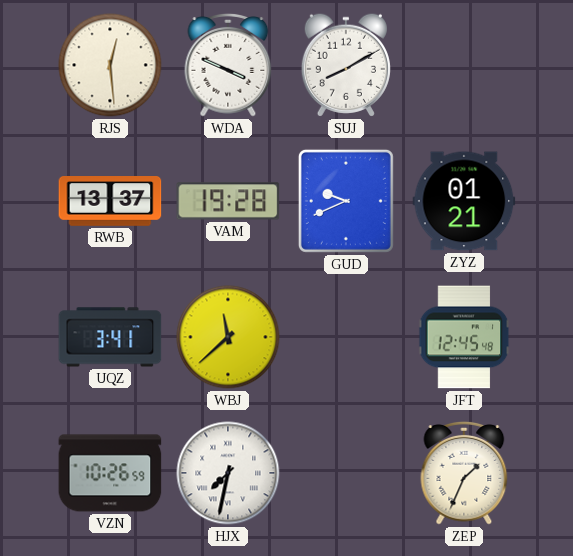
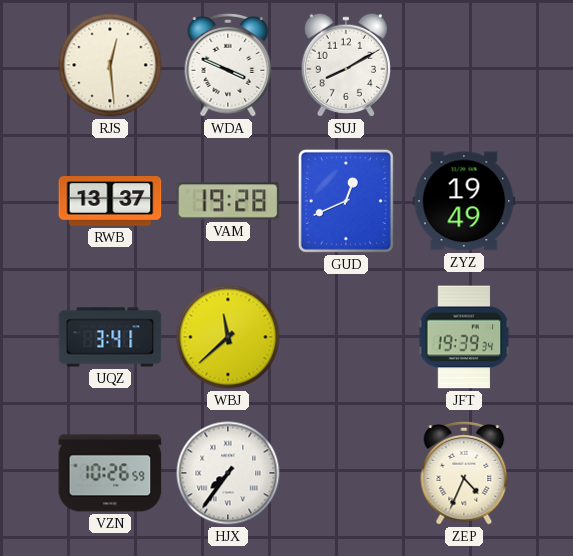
GUD: 9:41 -> 12:41 (346, 201)
ZYZ: 01:21 -> 19:49 (464, 201)
JFT: 12:45 -> 19:39 (464, 337)
HJX: 7:32 -> 7:36 (228, 473)
ZEP: 1:34 -> 4:34 (464, 473)
